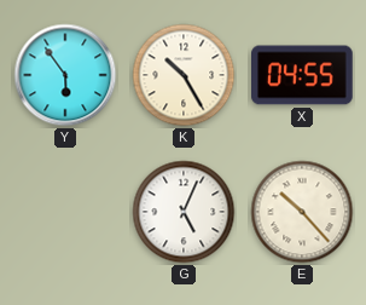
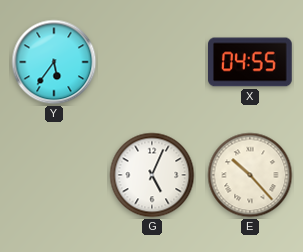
Y: 5:54 -> 5:36 (54, 62)
K: 10:25 -> none (184, 75)
